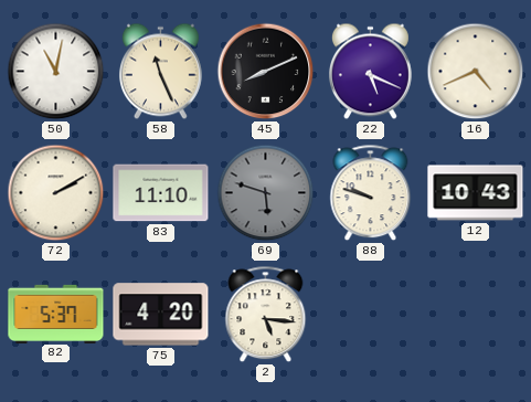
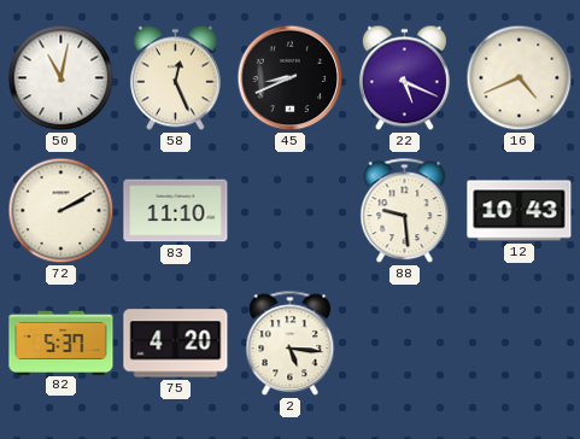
58: 11:26 -> 12:26 (175, 78)
45: 8:11 -> 8:41 (291, 78)
69: 5:48 -> none (266, 193)
88: 9:48 -> 9:29 (405, 211)
